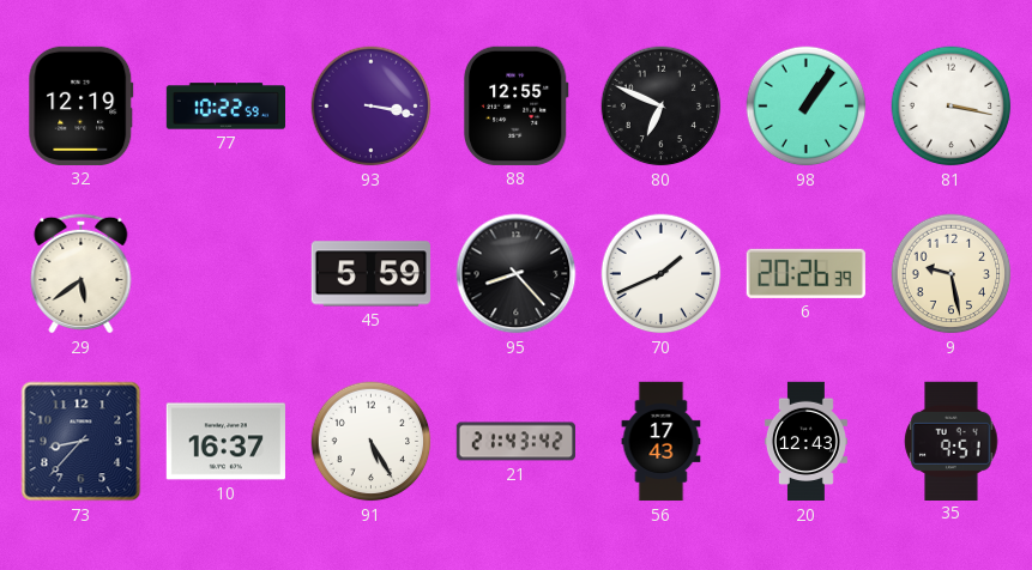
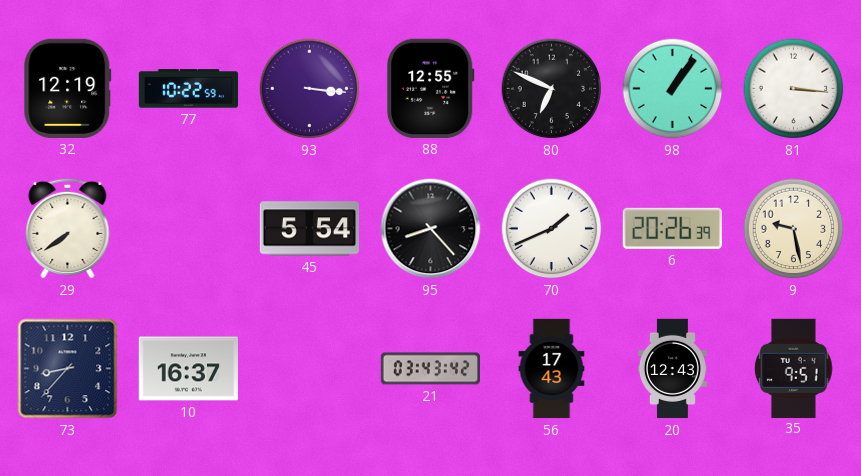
93: 3:17 -> 3:16 (310, 89)
81: 3:17 -> 3:16 (794, 89)
29: 5:39 -> 7:39 (68, 228)
45: 5:59 -> 5:54 (309, 229)
91: 5:25 -> none (372, 442)
21: 21:43 -> 03:43 (430, 369)
